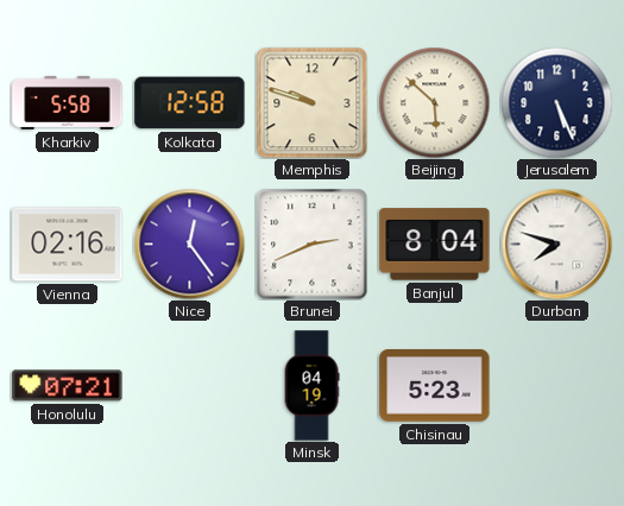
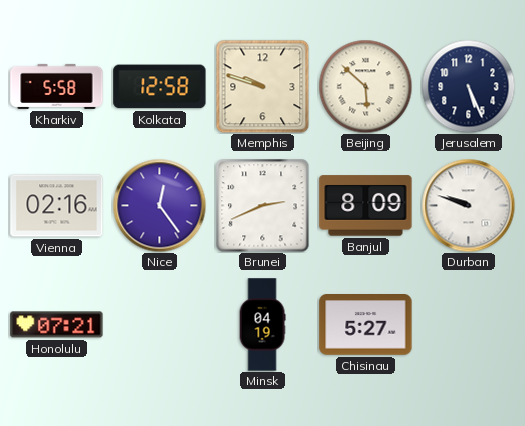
Banjul: 8:04 -> 8:09 (366, 206)
Durban: 7:48 -> 9:48 (468, 205)
Chisinau: 5:23 -> 5:27 (366, 325)
